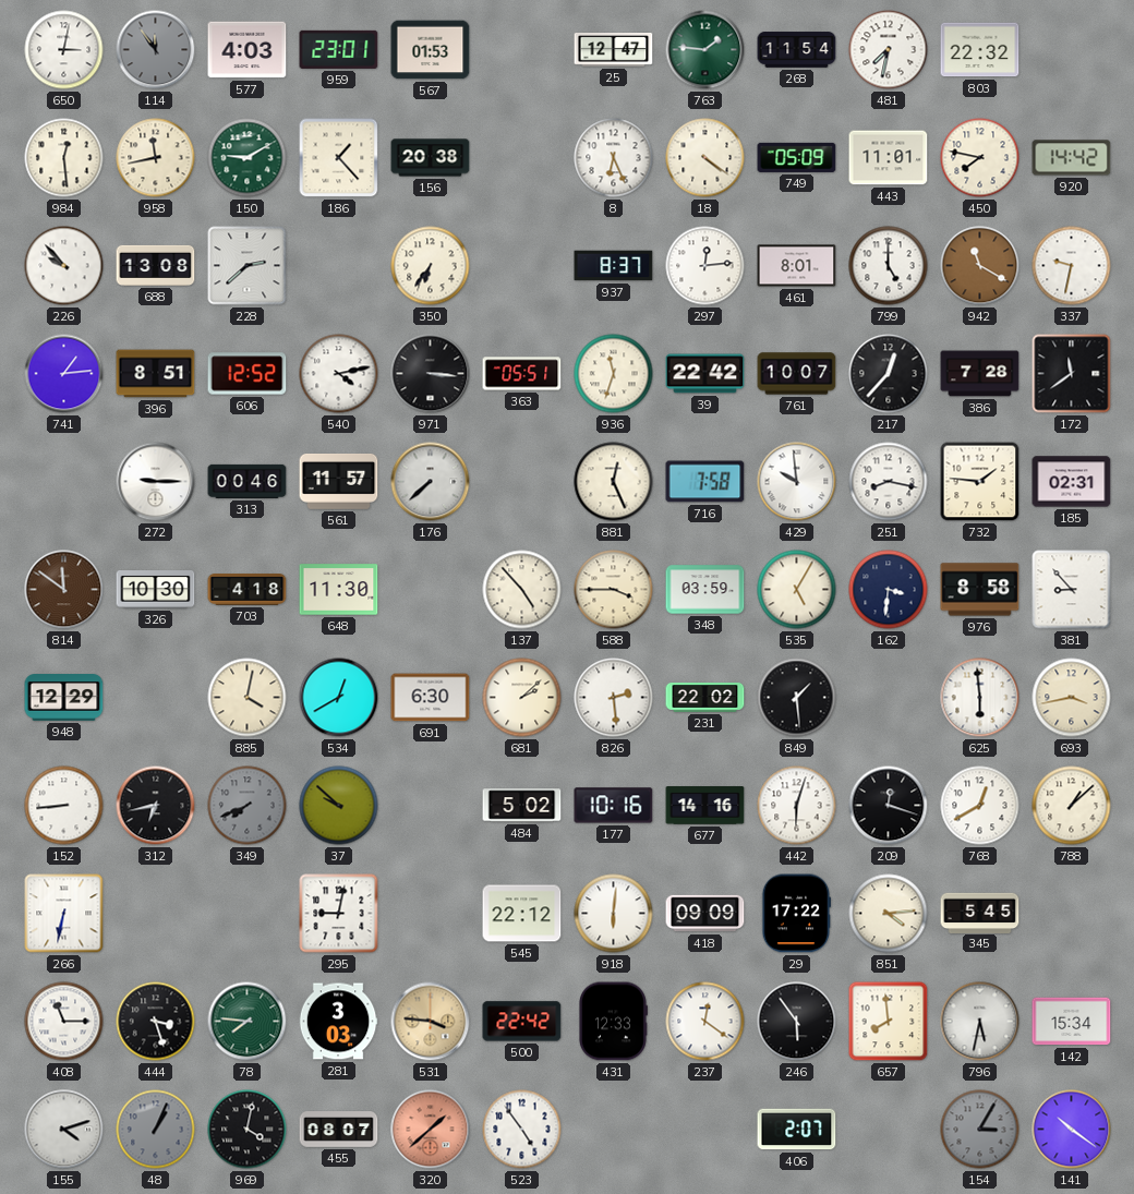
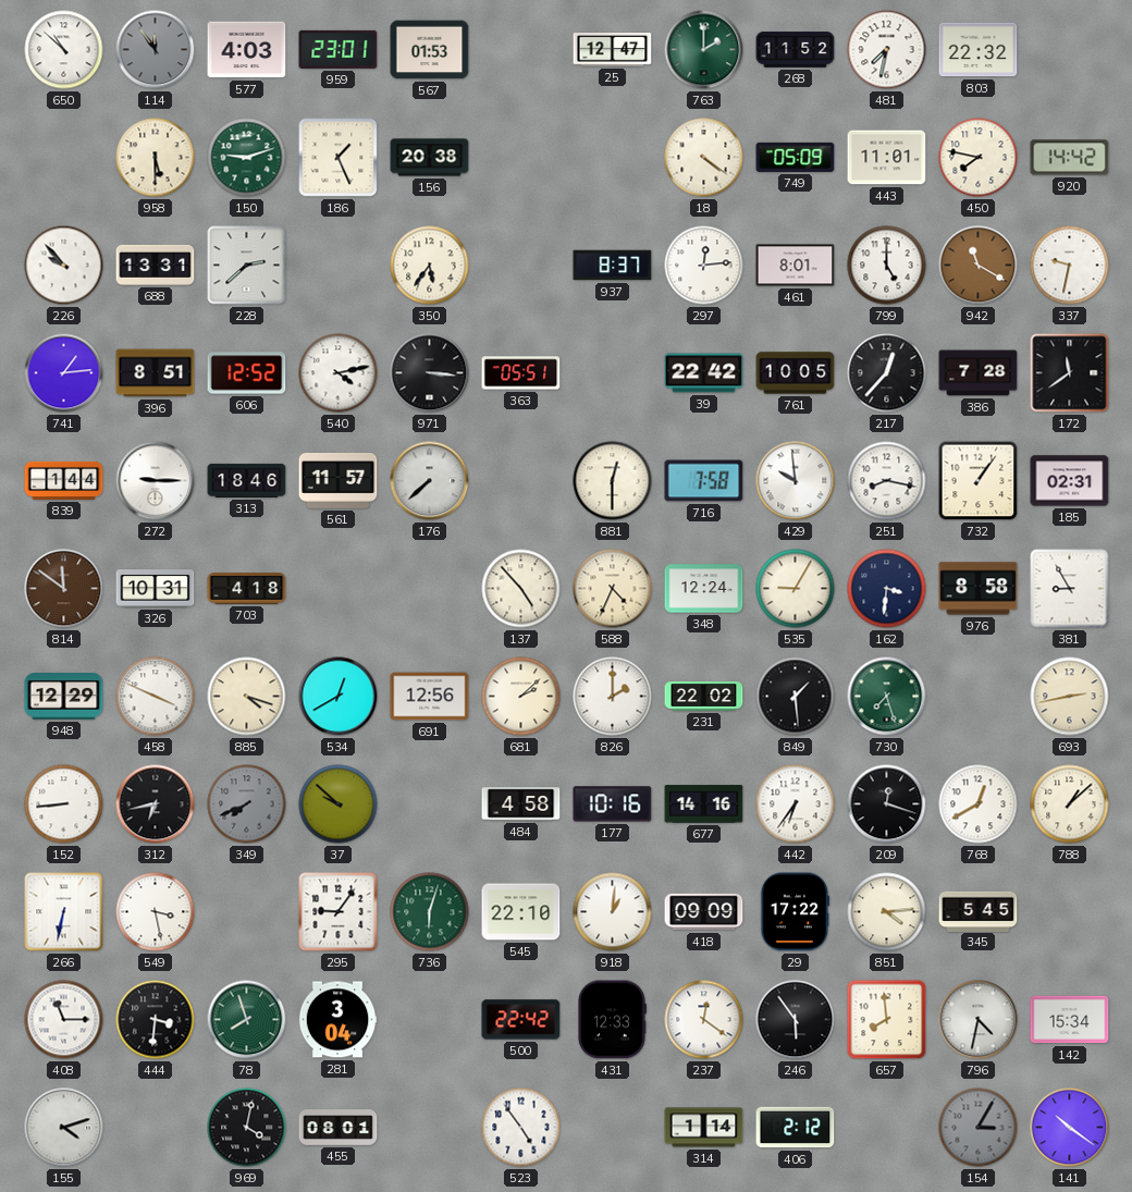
650: 3:02 -> 10:52 (64, 50)
763: 1:46 -> 2:00 (704, 50)
268: 11:54 -> 11:52 (796, 50)
984: 12:29 -> none (64, 158)
958: 11:43 -> 5:30 (156, 158)
150: 9:10 -> 9:12 (247, 158)
186: 1:23 -> 1:26 (339, 158)
8: 6:26 -> none (614, 158)
688: 13:08 -> 13:31 (156, 265)
350: 6:36 -> 5:36 (430, 266)
936: 11:33 -> none (614, 374)
761: 10:07 -> 10:05 (796, 373)
839: none -> 1:44 (64, 480)
313: 00:46 -> 18:46 (247, 480)
881: 12:26 -> 12:30 (613, 481)
732: 1:46 -> 1:06 (979, 481)
326: 10:30 -> 10:31 (156, 589)
648: 11:30 -> none (339, 590)
588: 3:45 -> 4:34 (613, 589)
348: 03:59 -> 12:24 (704, 589)
535: 5:05 -> 9:05 (796, 589)
381: 8:53 -> 8:55 (1070, 589)
458: none -> 3:49 (156, 697)
885: 4:02 -> 4:18 (247, 697)
691: 6:30 -> 12:56 (430, 697)
826: 2:29 -> 2:00 (613, 697)
730: none -> 7:27 (887, 697)
625: 5:59 -> none (980, 698)
693: 3:43 -> 2:43 (1070, 697)
484: 5:02 -> 4:58 (521, 804)
442: 6:03 -> 6:36 (796, 804)
549: none -> 3:28 (156, 912)
295: 9:02 -> 9:06 (339, 912)
736: none -> 6:03 (430, 912)
545: 22:12 -> 22:10 (521, 912)
918: 6:01 -> 1:01 (613, 912)
444: 3:27 -> 3:31 (156, 1020)
78: 7:46 -> 7:57 (247, 1020)
281: 3:03 -> 3:04 (337, 1020)
531: 3:46 -> none (431, 1022)
796: 5:32 -> 4:32 (979, 1020)
48: 1:04 -> none (156, 1130)
455: 08:07 -> 08:01 (339, 1128)
320: 1:38 -> none (431, 1130)
314: none -> 1:14 (704, 1128)
406: 2:07 -> 2:12 (796, 1128)
